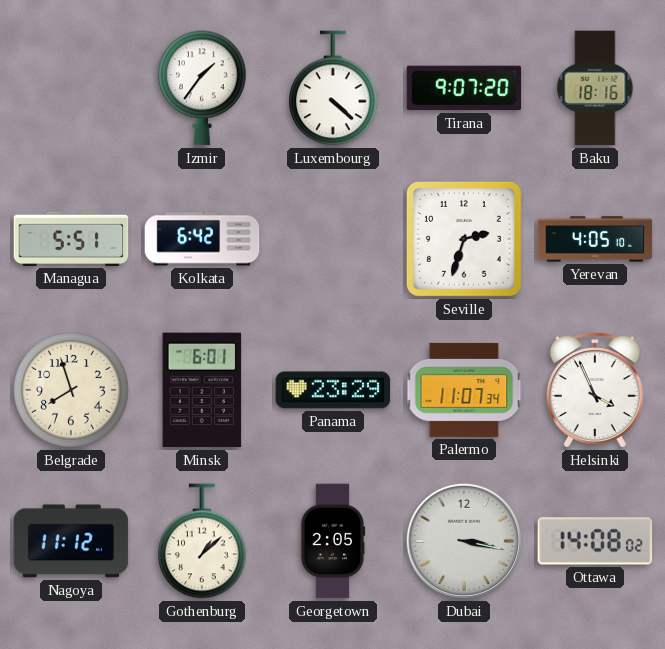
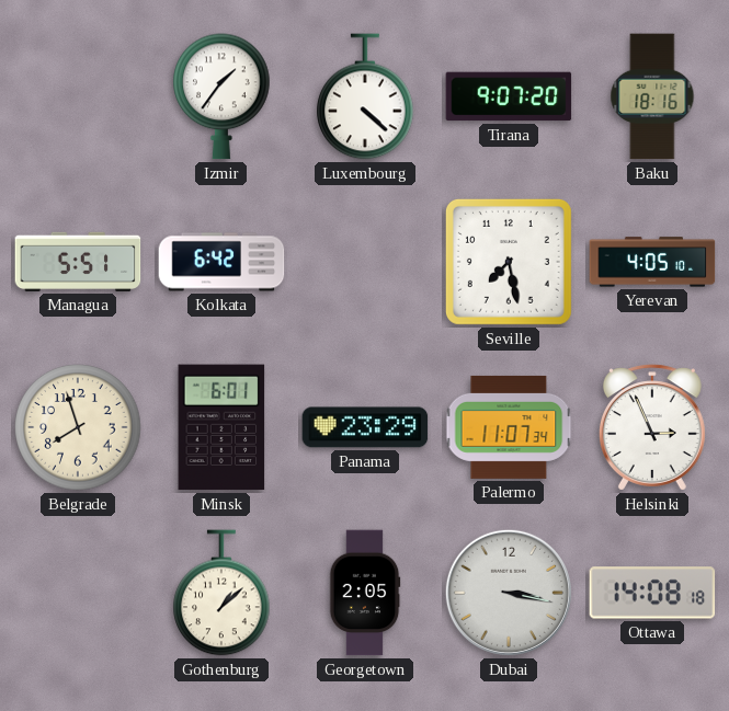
Seville: 2:33 -> 7:28 (509, 262)
Helsinki: 3:56 -> 2:56 (652, 427)
Nagoya: 11:12 -> none (71, 541)
Ottawa: 14:08:02 -> 14:08:18 (652, 593)
